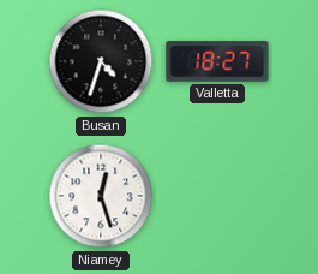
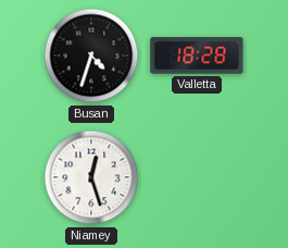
Valletta: 18:27 -> 18:28 (197, 55)
